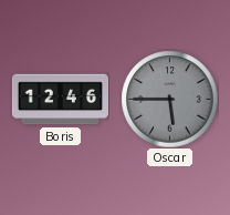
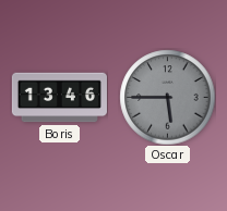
Boris: 12:46 -> 13:46 (59, 98)
